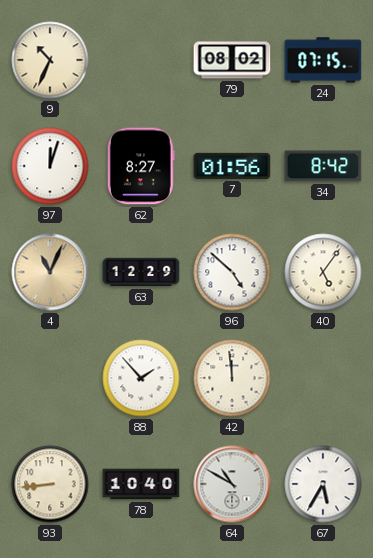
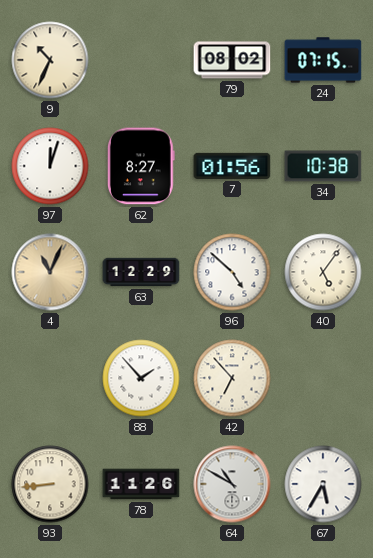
34: 8:42 -> 10:38 (323, 166)
42: 11:59 -> 6:53 (232, 378)
78: 10:40 -> 11:26 (141, 484)
